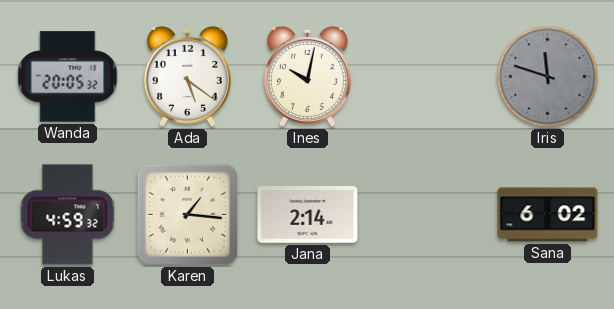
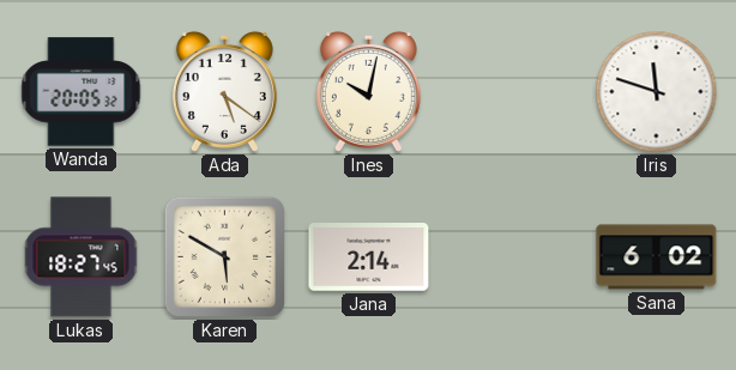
Iris dial: grey -> white (657, 92)
Lukas: 4:59 -> 18:27 (82, 257)
Karen: 1:16 -> 5:50 (224, 256)
